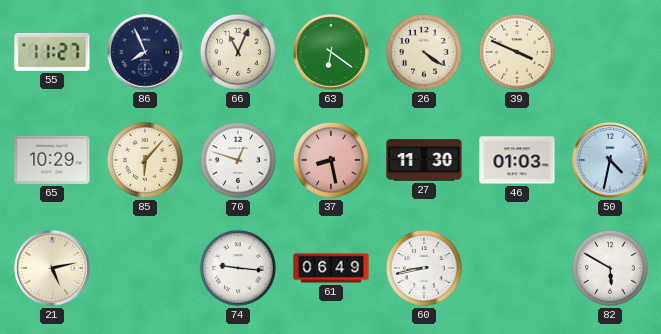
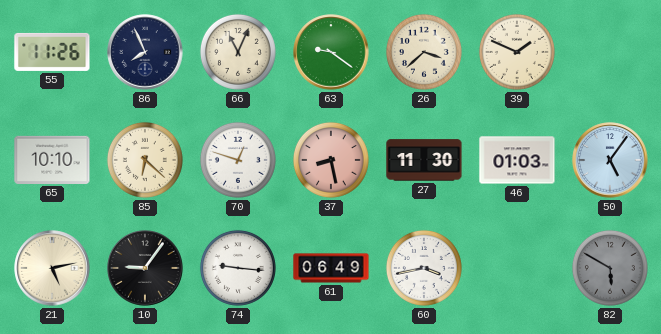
55: 11:27 -> 11:26 (52, 52)
63: 6:21 -> 9:21 (331, 52)
26: 4:21 -> 3:38 (424, 52)
39: 3:49 -> 1:49 (517, 52)
65: 10:29 -> 10:10 (52, 160)
85: 6:07 -> 6:22 (145, 160)
50: 4:32 -> 5:06 (610, 160)
10: none -> 9:06 (145, 268)
60: 8:43 -> 3:43 (424, 268)
82 dial: white -> grey (610, 268)
